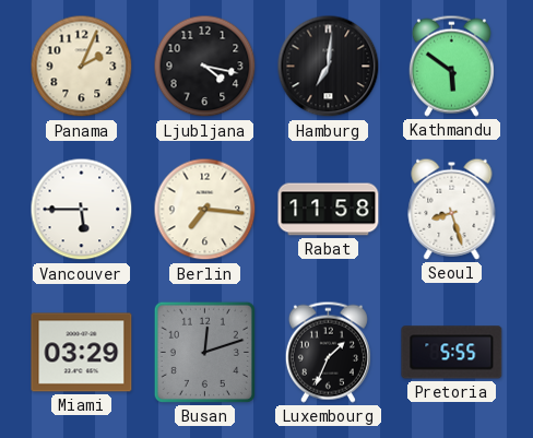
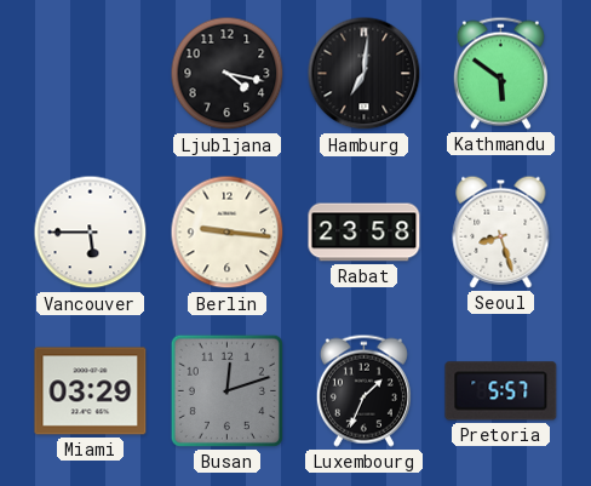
Panama: 2:04 -> none (82, 67)
Berlin: 7:16 -> 9:16 (228, 233)
Rabat: 11:58 -> 23:58 (365, 233)
Pretoria: 5:55 -> 5:57 (501, 391)
